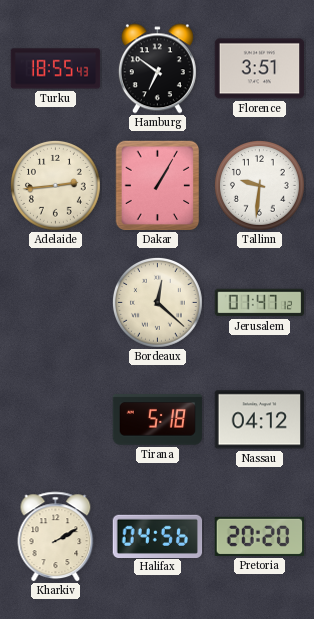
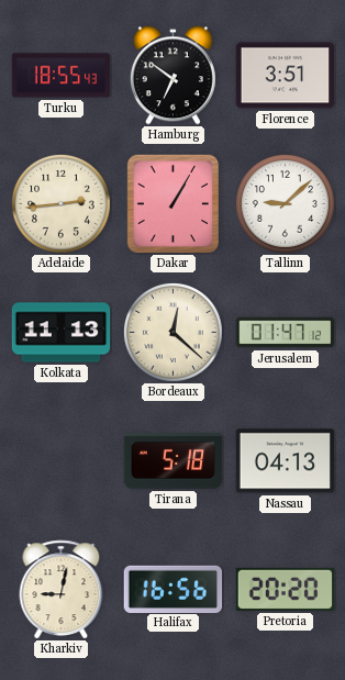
Tallinn: 9:31 -> 9:08 (286, 204)
Kolkata: none -> 11:13 (62, 333)
Nassau: 04:12 -> 04:13 (286, 461)
Kharkiv: 2:10 -> 9:02 (62, 590)
Halifax: 04:56 -> 16:56 (174, 589)
